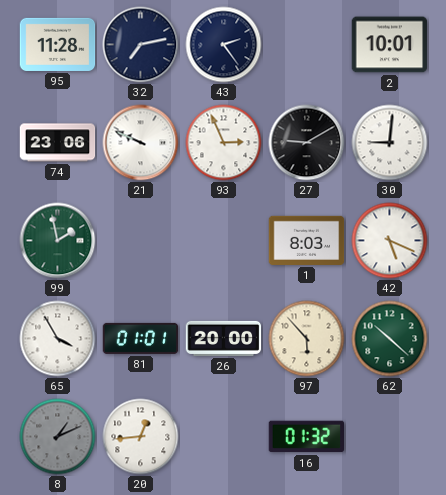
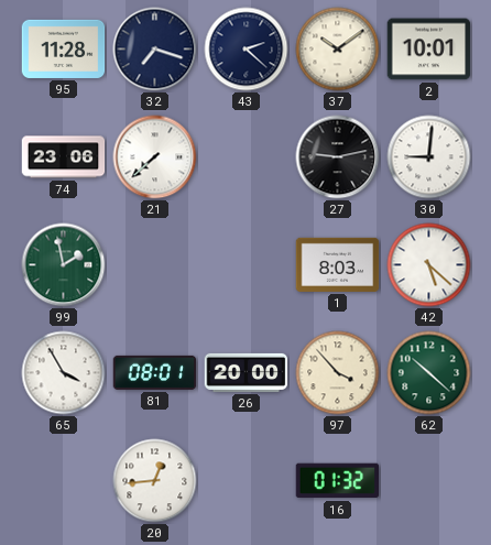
32: 7:13 -> 7:18 (155, 50)
43: 2:24 -> 2:22 (247, 50)
37: none -> 10:09 (338, 50)
21: 9:49 -> 7:38 (155, 157)
93: 2:56 -> none (224, 143)
27: 9:10 -> 9:13 (338, 157)
42: 5:19 -> 5:22 (429, 265)
81: 01:01 -> 08:01 (155, 372)
97: 5:53 -> 3:53 (338, 373)
8: 1:11 -> none (58, 437)
